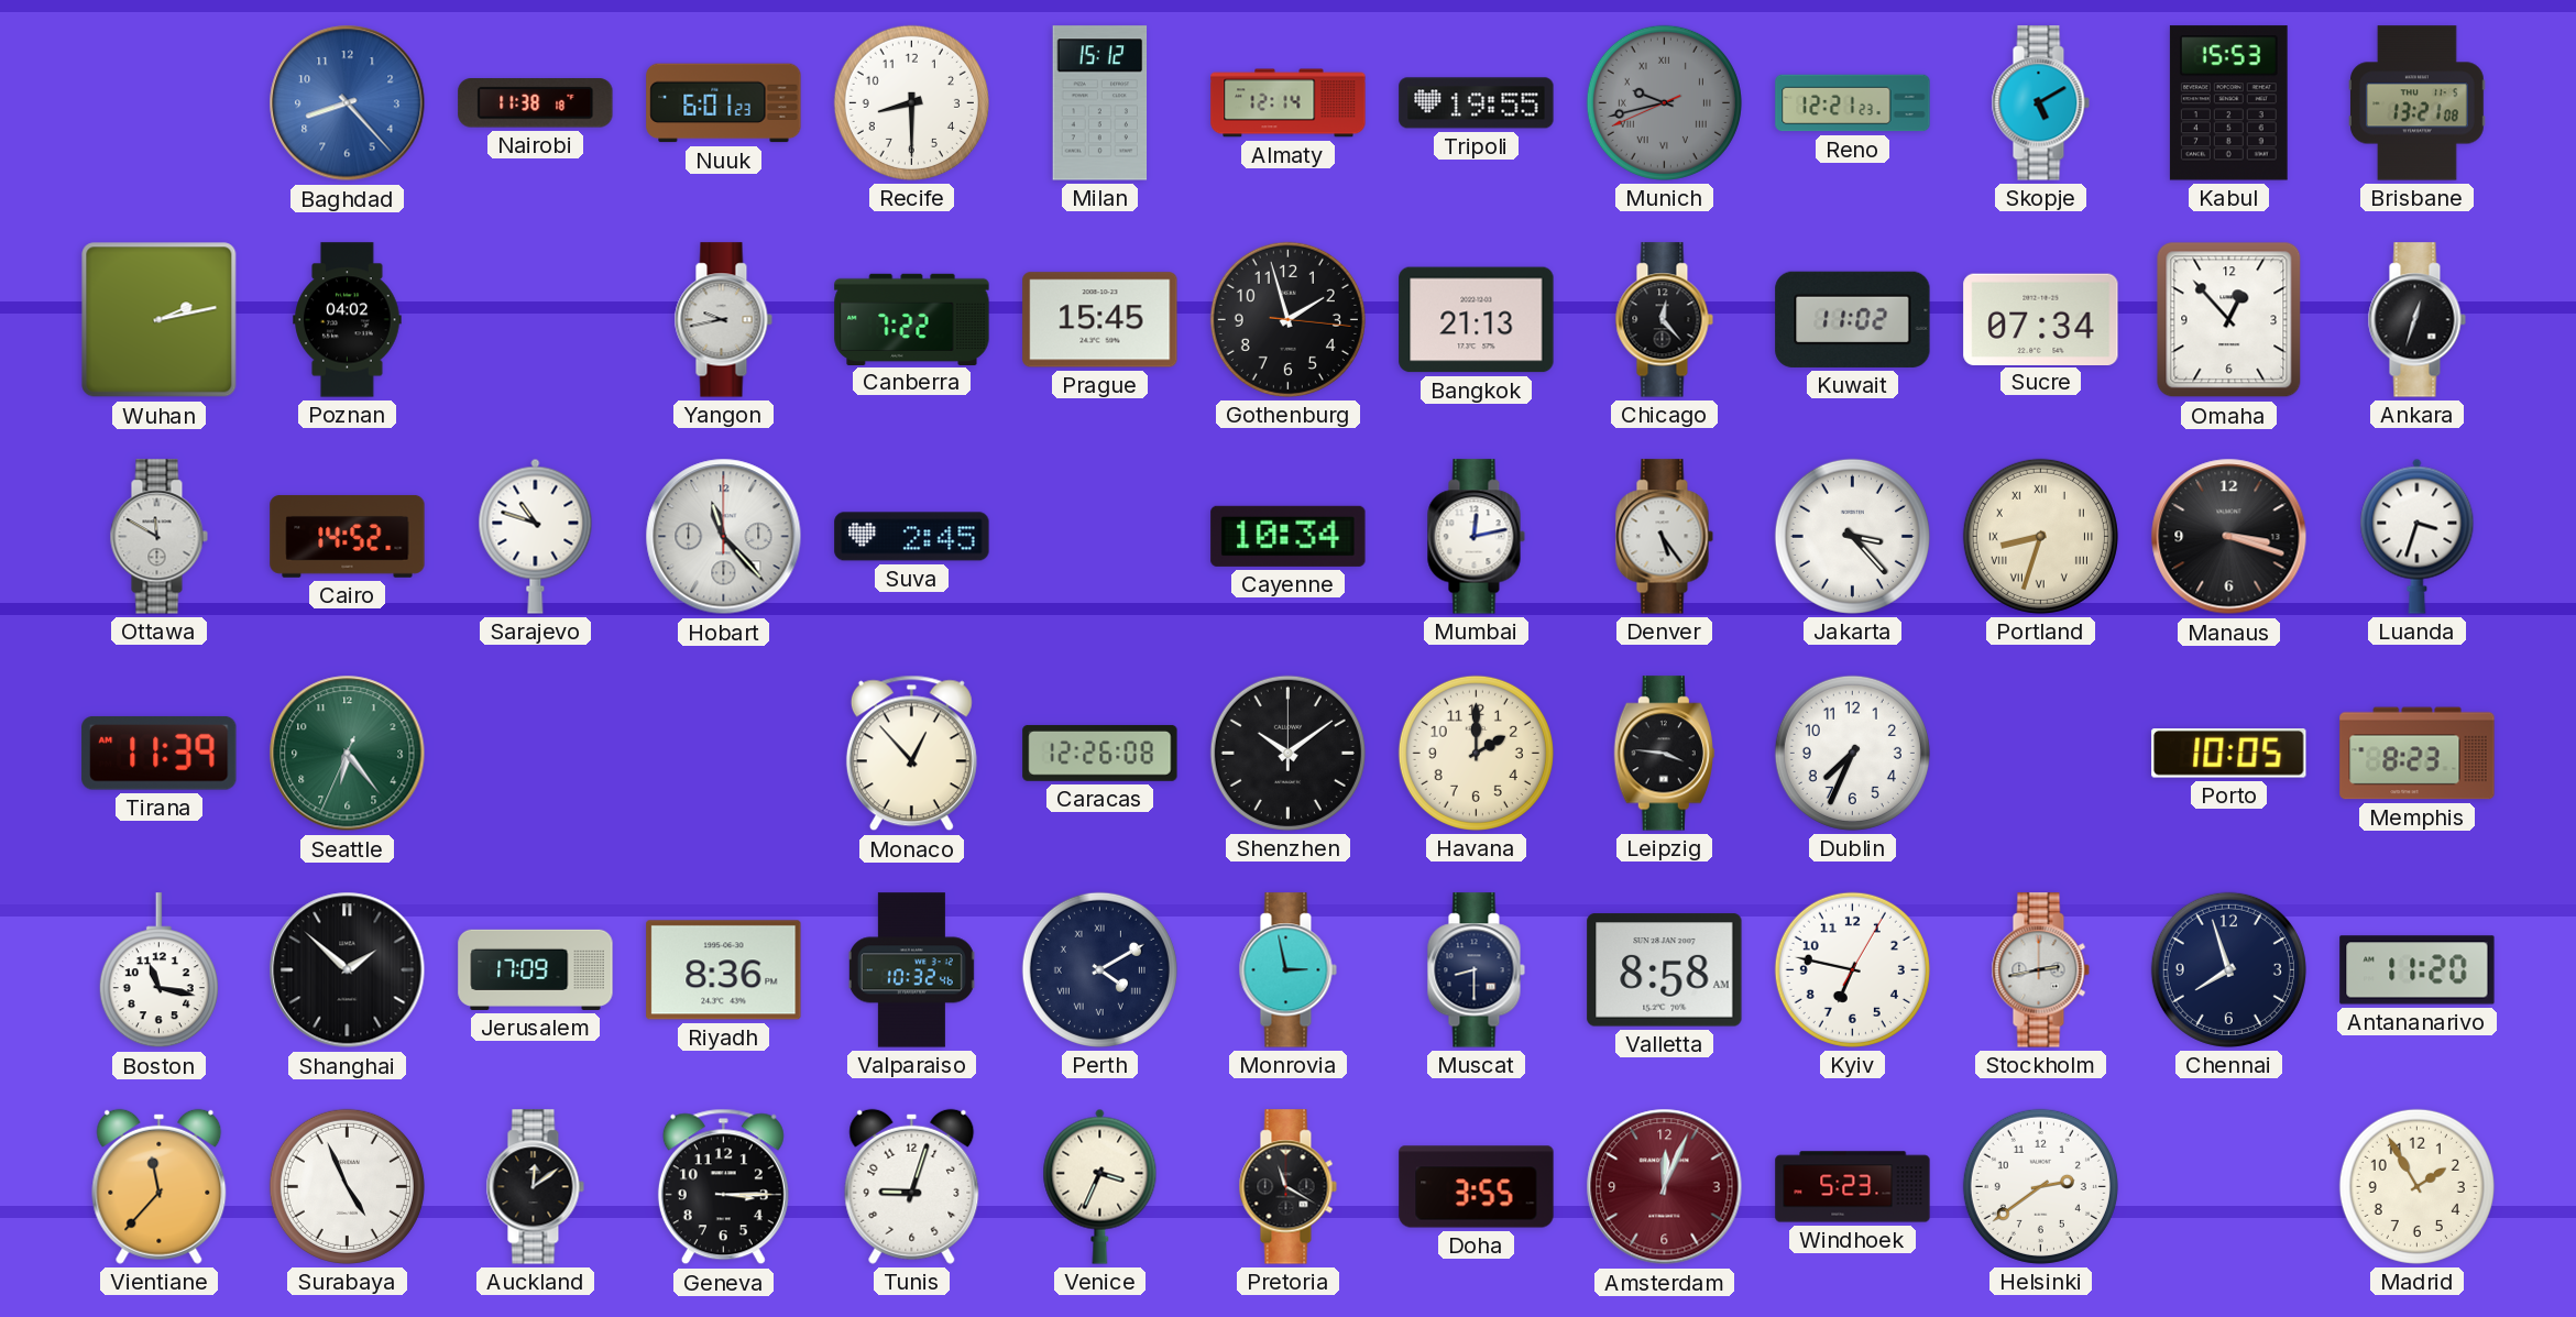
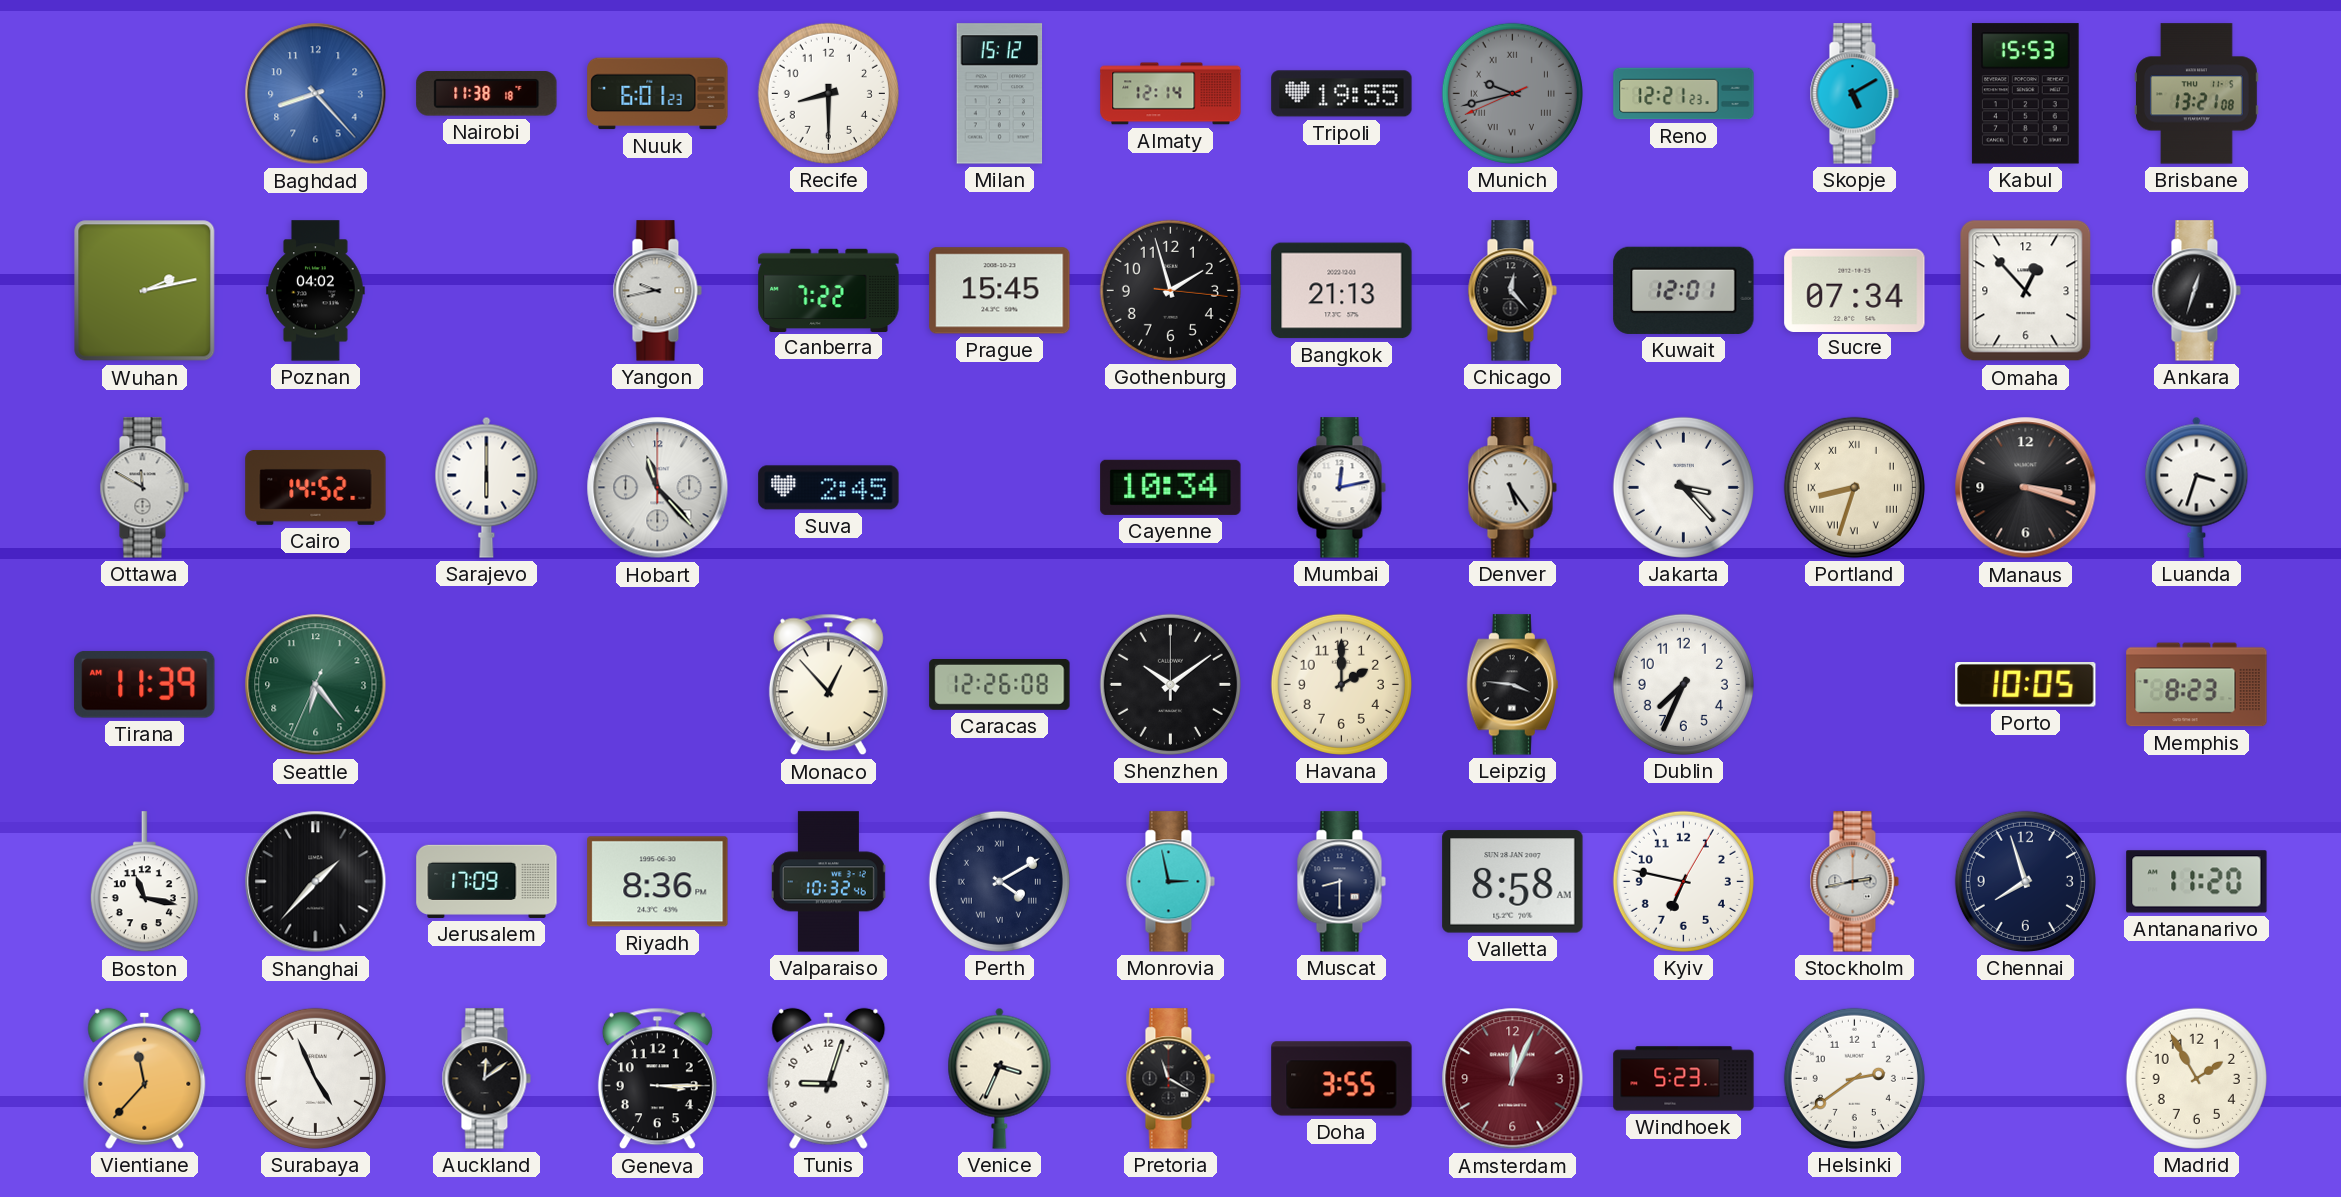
Kuwait: 11:02 -> 12:01 (1684, 290)
Sarajevo: 10:48 -> 6:00 (487, 487)
Shanghai: 1:52 -> 1:37 (316, 882)
